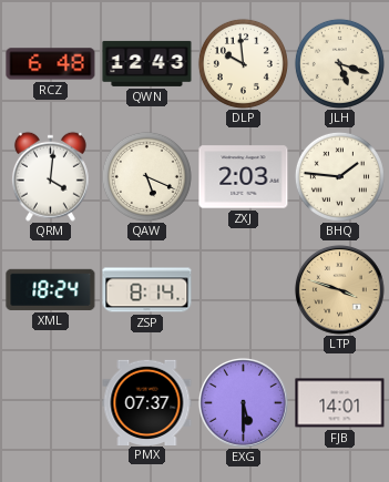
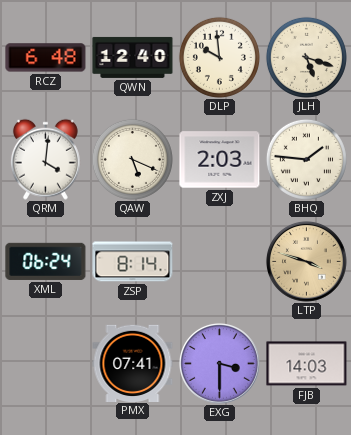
QWN: 12:43 -> 12:40 (133, 57)
XML: 18:24 -> 06:24 (46, 261)
PMX: 07:37 -> 07:41 (133, 363)
EXG: 5:30 -> 3:30 (220, 364)
FJB: 14:01 -> 14:03 (307, 364)
